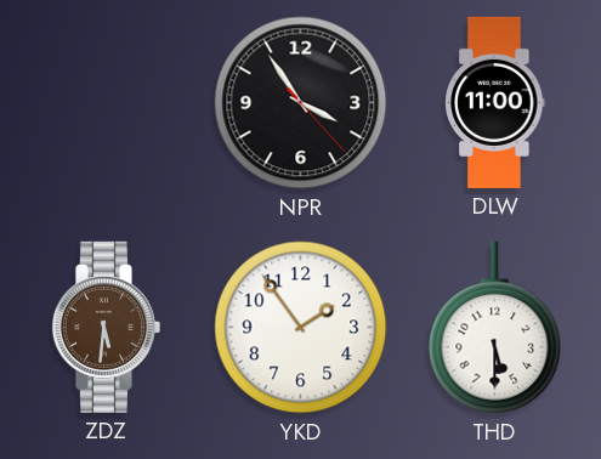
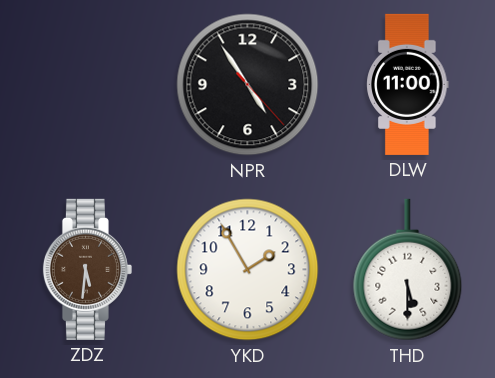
NPR: 3:54 -> 4:54 (248, 85)
YKD: 1:54 -> 1:55 (248, 270)
